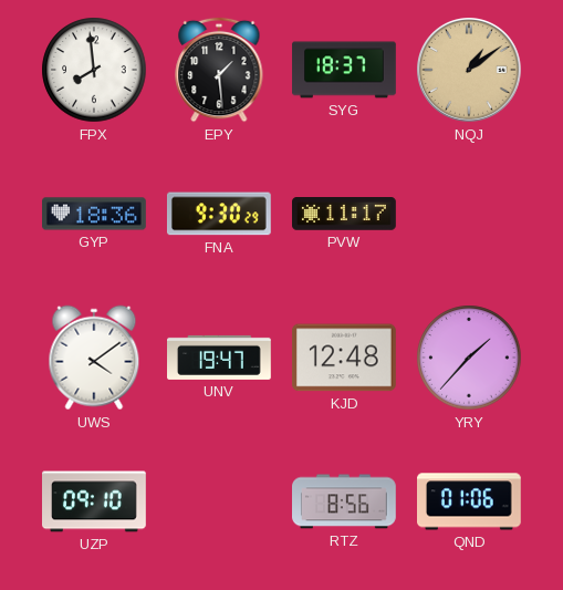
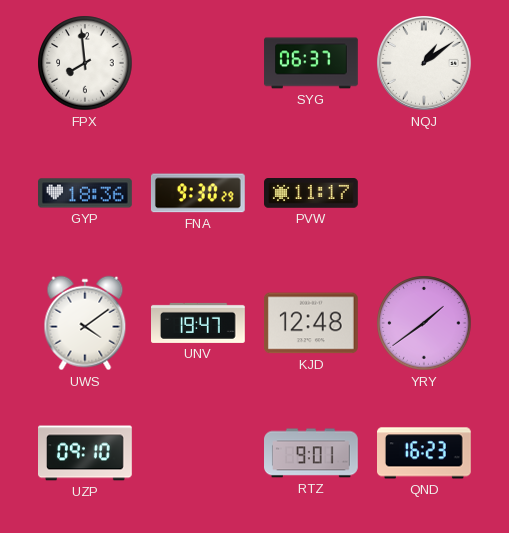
EPY: 1:29 -> none (219, 70)
SYG: 18:37 -> 06:37 (311, 63)
NQJ dial: champagne -> white (424, 63)
YRY: 1:37 -> 1:39 (424, 323)
RTZ: 8:56 -> 9:01 (312, 453)
QND: 01:06 -> 16:23 (425, 453)
